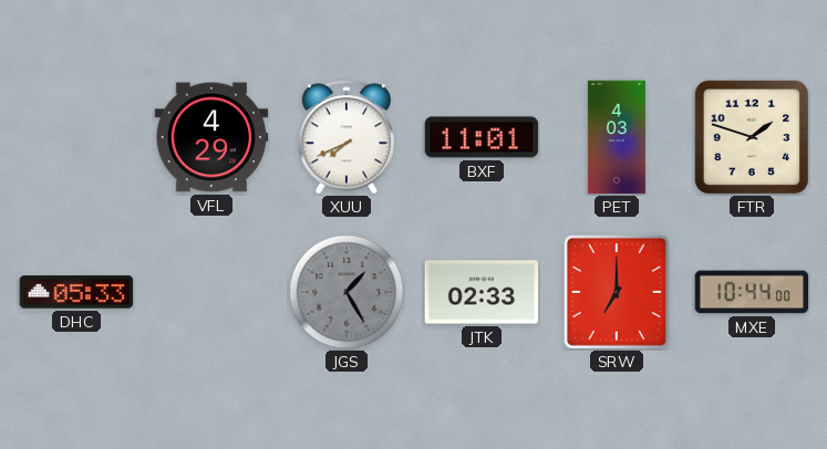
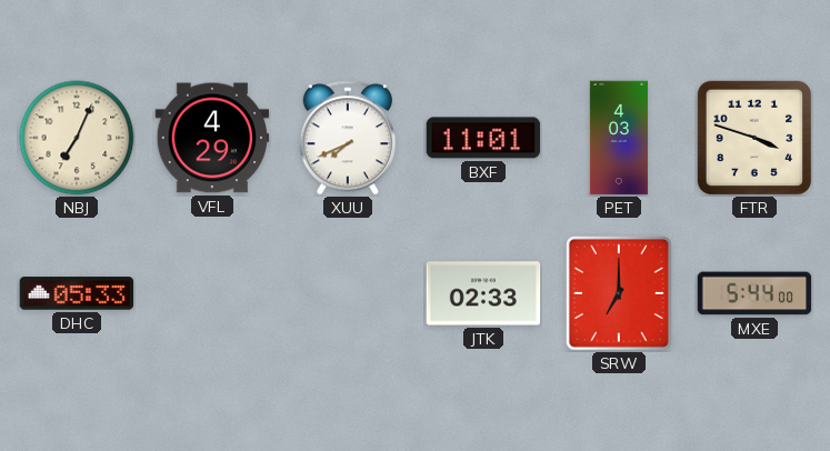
NBJ: none -> 7:04 (77, 138)
FTR: 1:48 -> 3:48 (754, 138)
JGS: 1:25 -> none (347, 292)
MXE: 10:44 -> 5:44 (754, 293)
